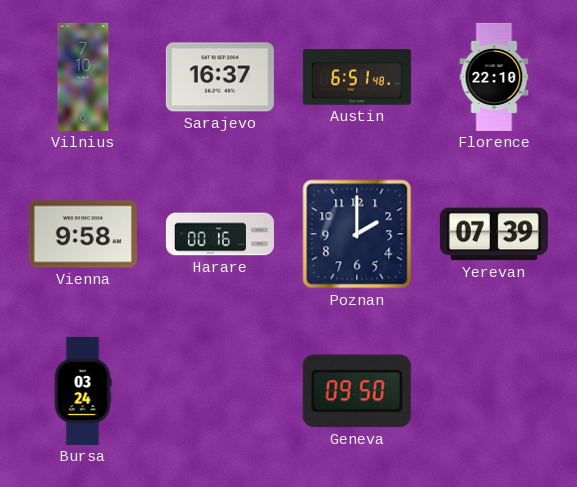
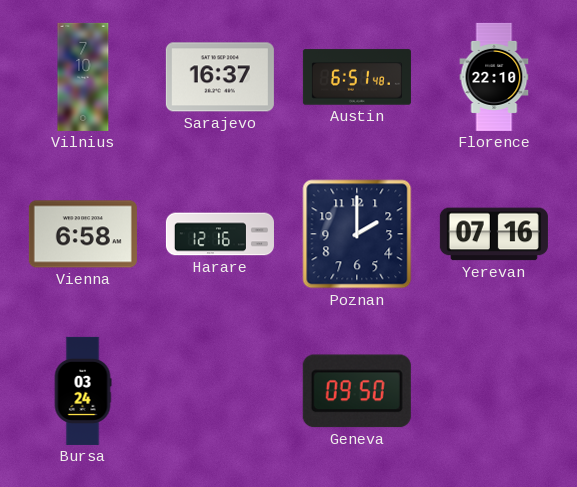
Vienna: 9:58 -> 6:58 (83, 234)
Harare: 00:16 -> 12:16 (220, 234)
Yerevan: 07:39 -> 07:16 (494, 234)
